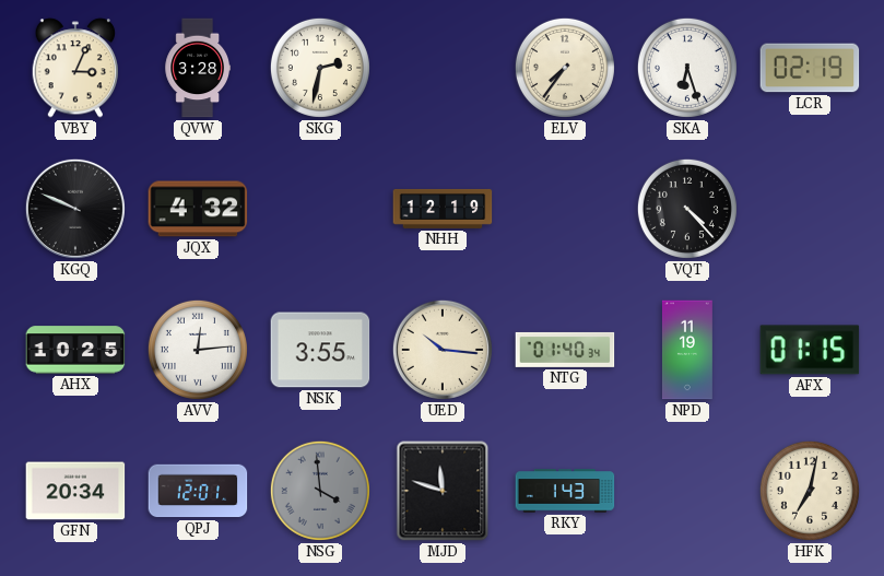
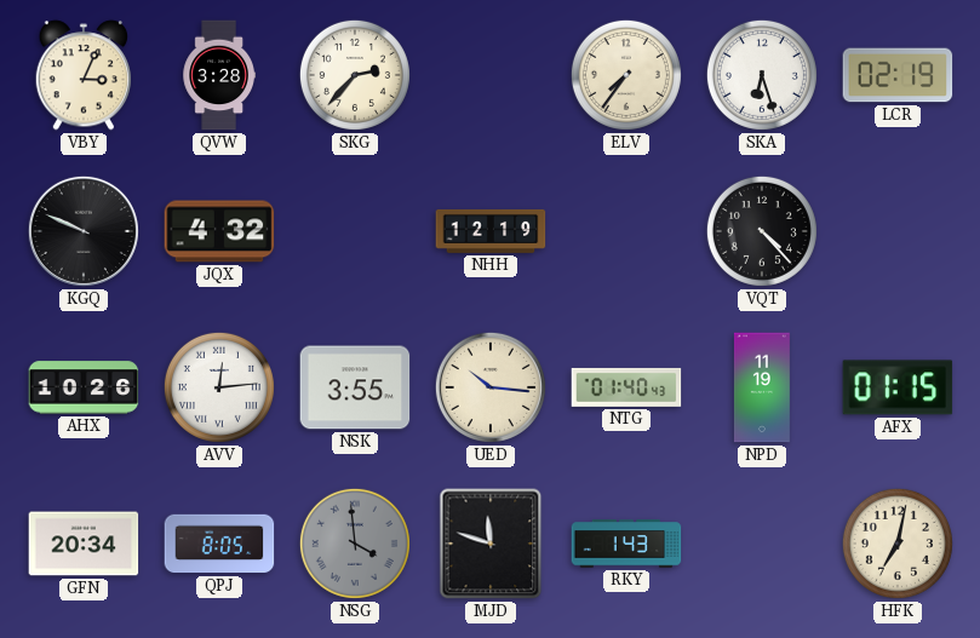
SKG: 2:32 -> 2:37 (355, 75)
AHX: 10:25 -> 10:26 (84, 387)
NTG: 01:40:34 -> 01:40:43 (626, 387)
QPJ: 12:01 -> 8:05 (219, 544)
